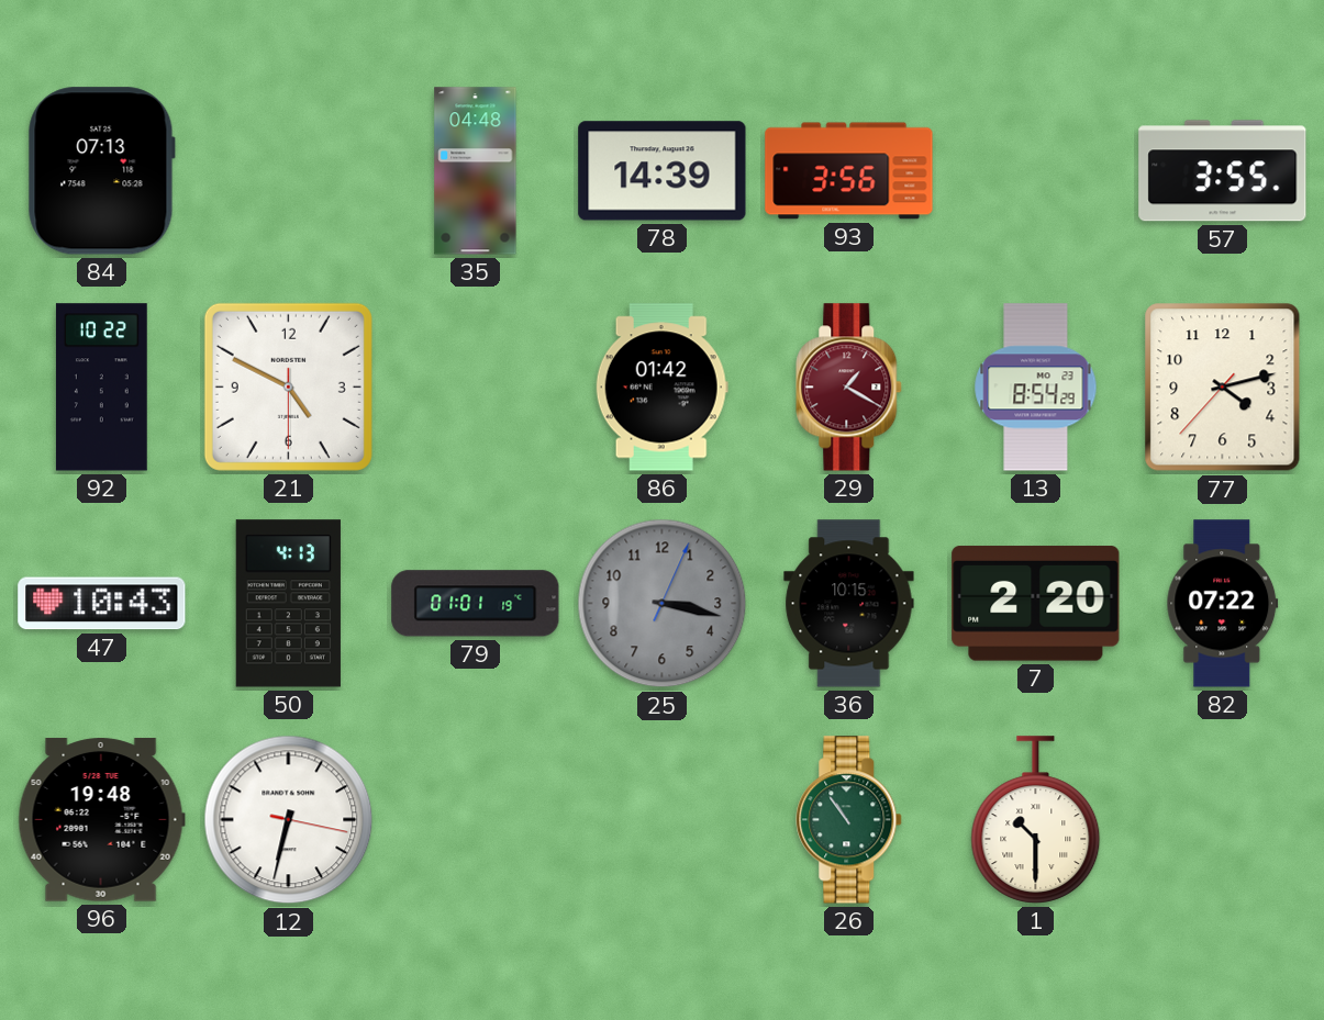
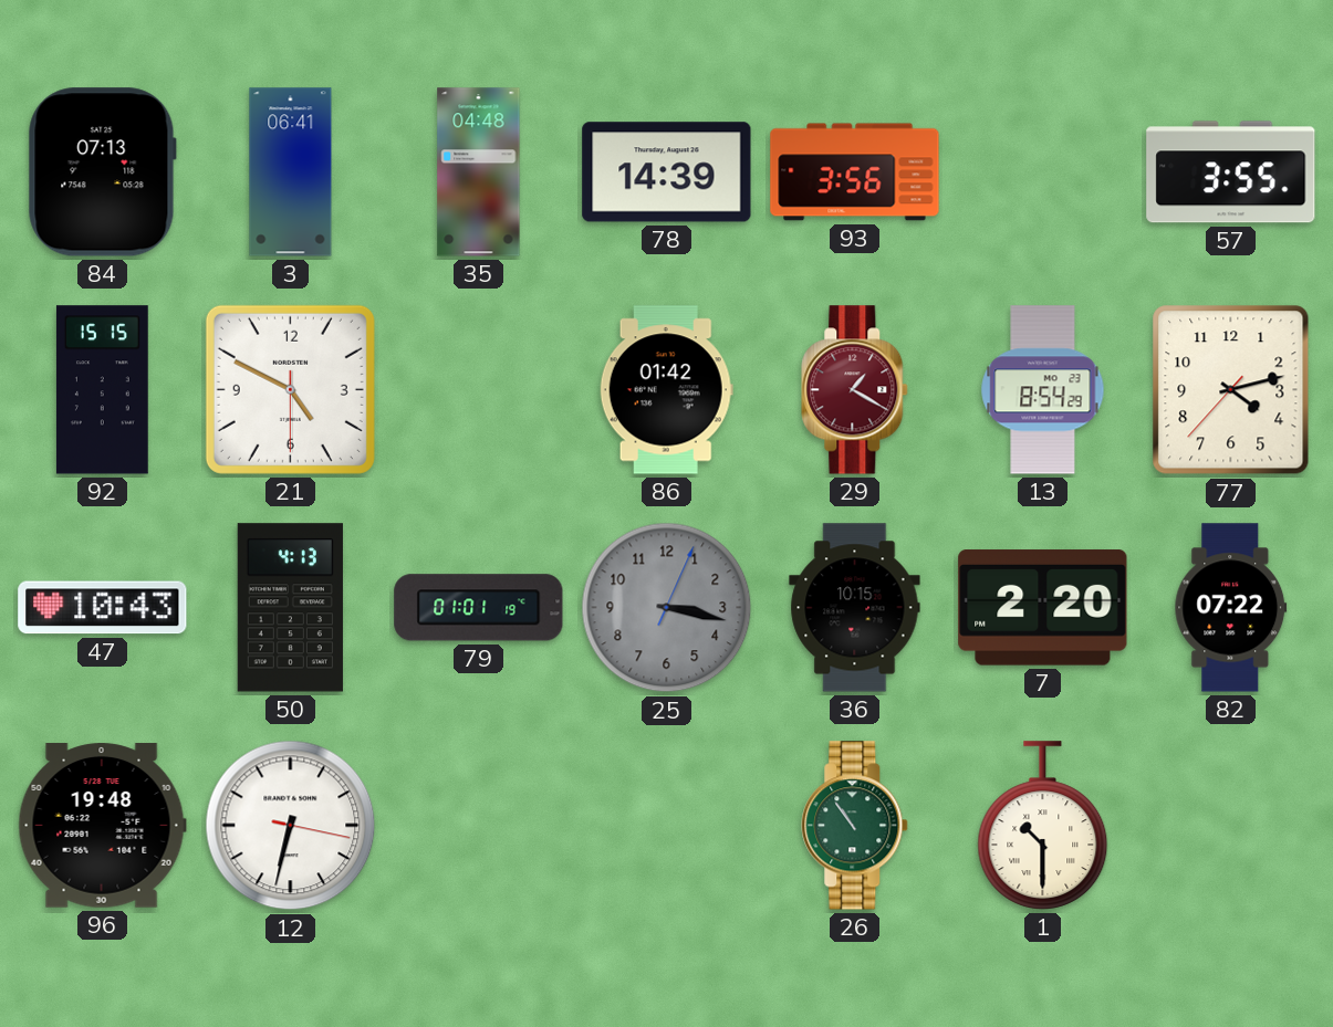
3: none -> 06:41 (291, 172)
92: 10:22 -> 15:15 (102, 390)
